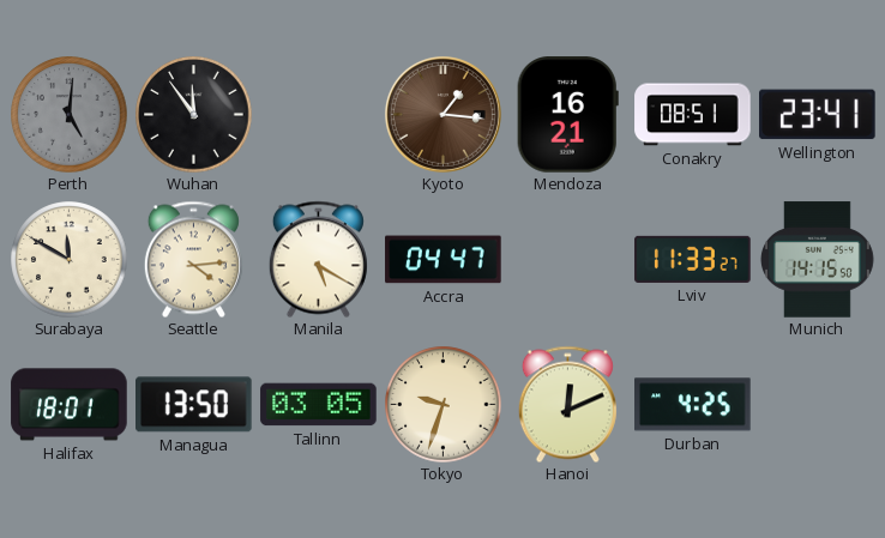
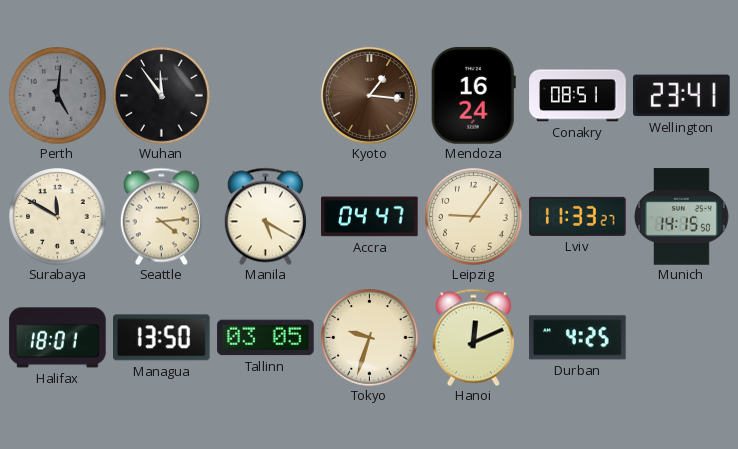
Mendoza: 16:21 -> 16:24 (473, 96)
Leipzig: none -> 9:06 (474, 217)
